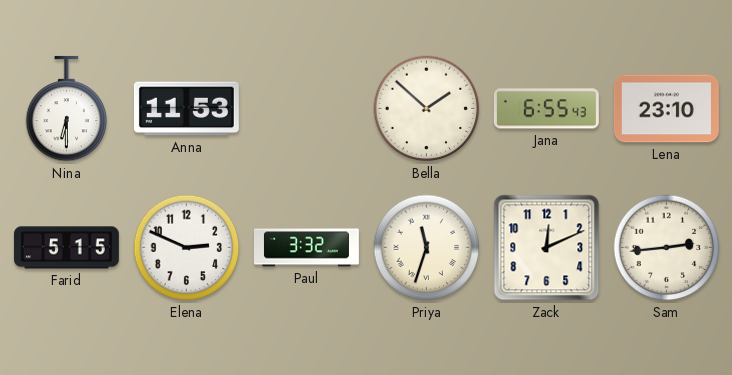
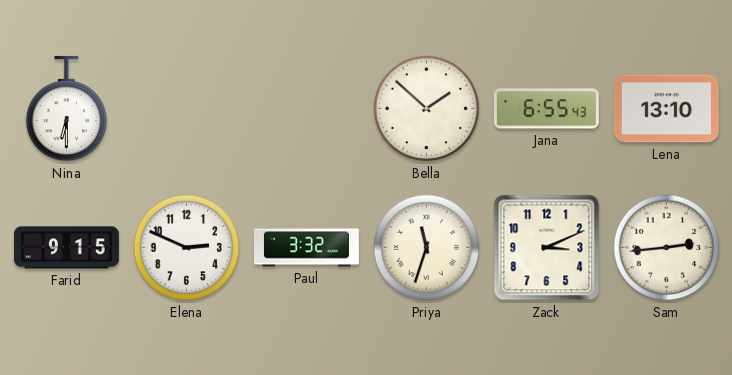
Anna: 11:53 -> none (186, 109)
Lena: 23:10 -> 13:10 (666, 109)
Farid: 5:15 -> 9:15 (66, 248)
Zack: 12:11 -> 3:11 (547, 248)
